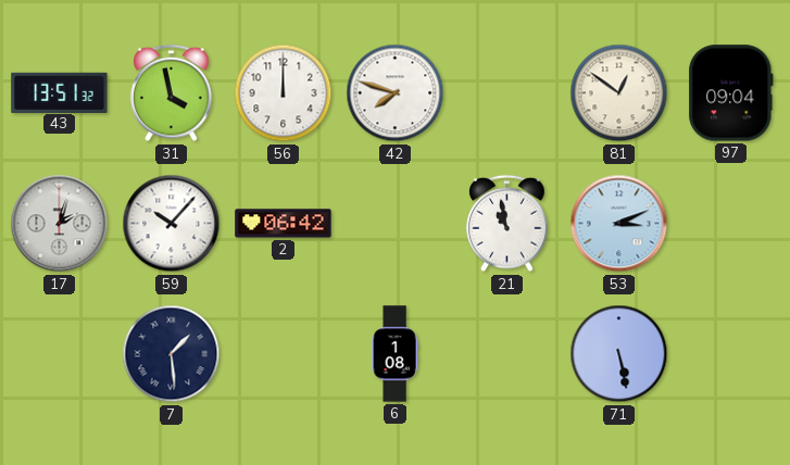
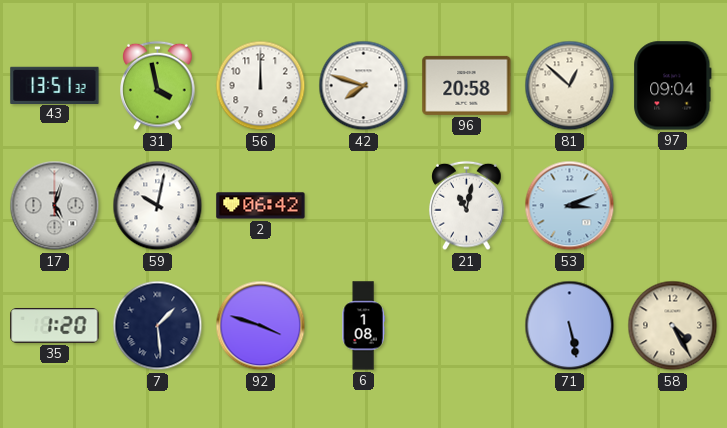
96: none -> 20:58 (467, 85)
81: 12:51 -> 12:52 (570, 86)
17: 2:03 -> 5:03 (55, 206)
59: 10:07 -> 10:02 (158, 206)
21: 10:58 -> 11:02 (467, 206)
35: none -> 1:20 (55, 326)
92: none -> 3:48 (261, 326)
58: none -> 4:25 (673, 326)
